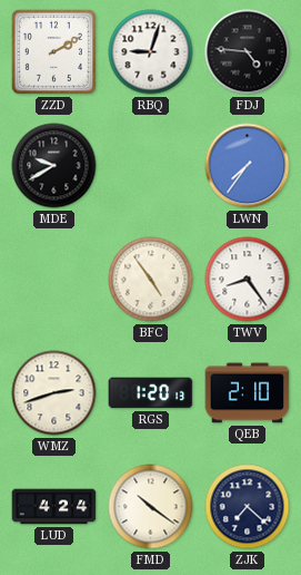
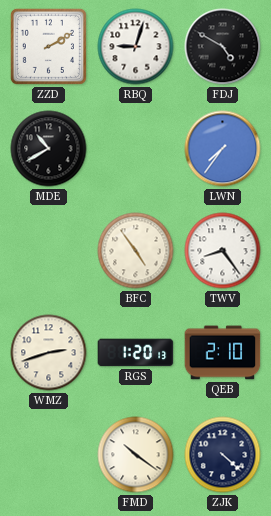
FDJ: 4:46 -> 4:50 (223, 47)
MDE: 9:40 -> 10:40 (49, 149)
LUD: 4:24 -> none (54, 507)
ZJK: 7:22 -> 4:22 (223, 455)
